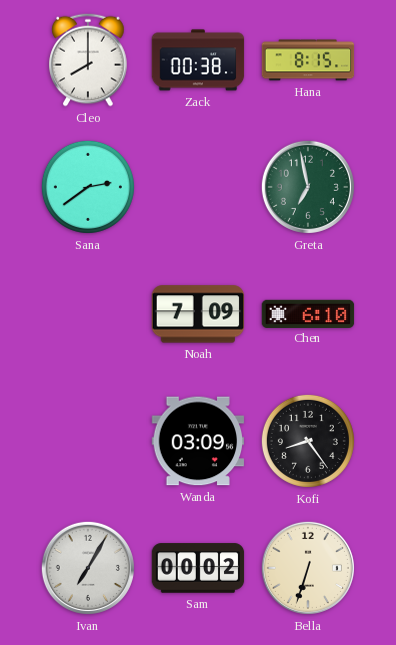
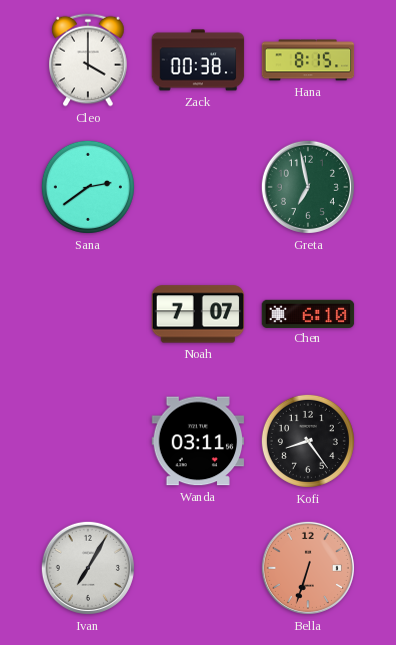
Cleo: 8:00 -> 4:00 (88, 60)
Noah: 7:09 -> 7:07 (198, 314)
Wanda: 03:09 -> 03:11 (198, 441)
Sam: 00:02 -> none (198, 568)
Bella dial: cream -> salmon (308, 568)
